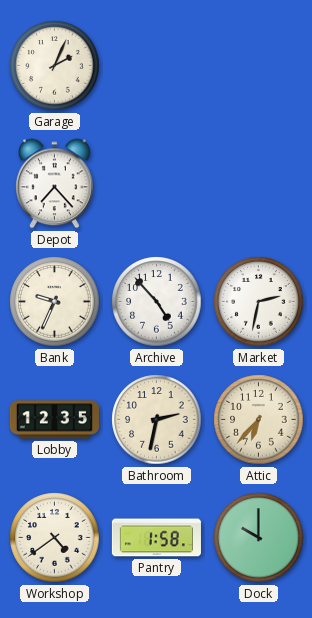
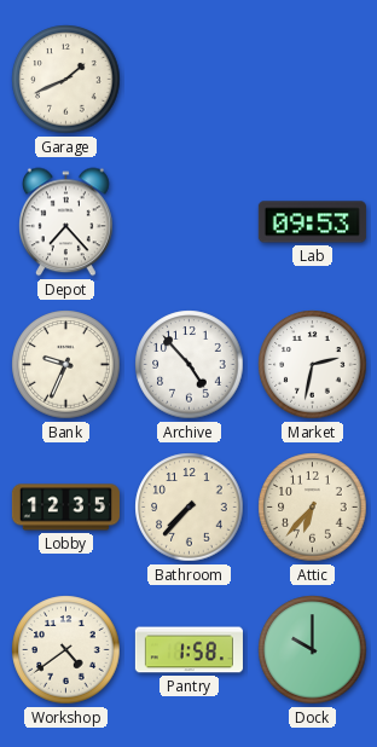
Garage: 2:04 -> 1:41 (66, 80)
Lab: none -> 09:53 (312, 222)
Bathroom: 2:32 -> 7:37 (190, 508)
